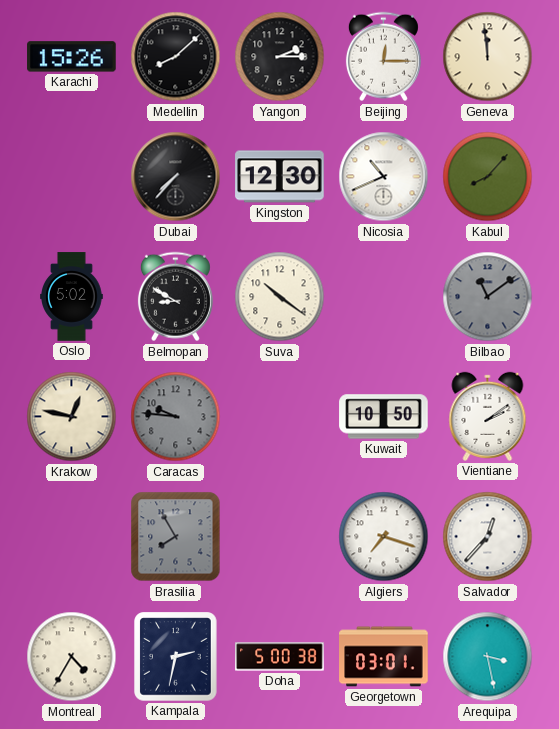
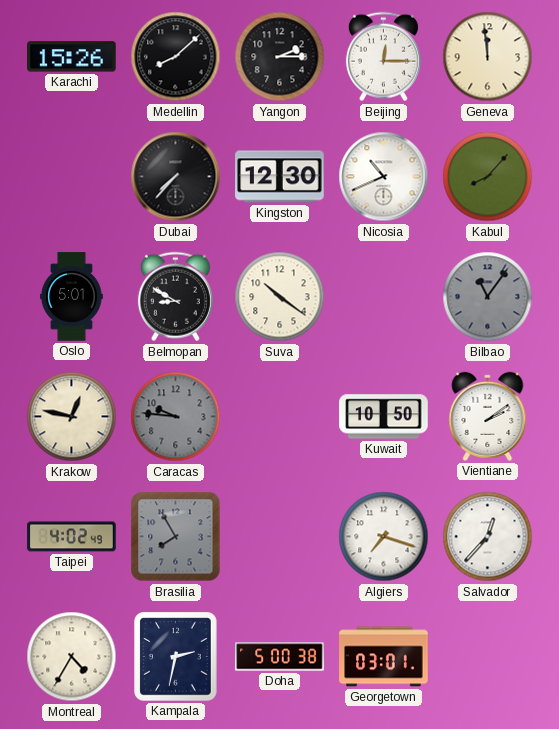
Oslo: 5:02 -> 5:01 (72, 297)
Bilbao: 11:09 -> 11:06 (488, 297)
Taipei: none -> 4:02 (72, 537)
Arequipa: 3:28 -> none (488, 657)
